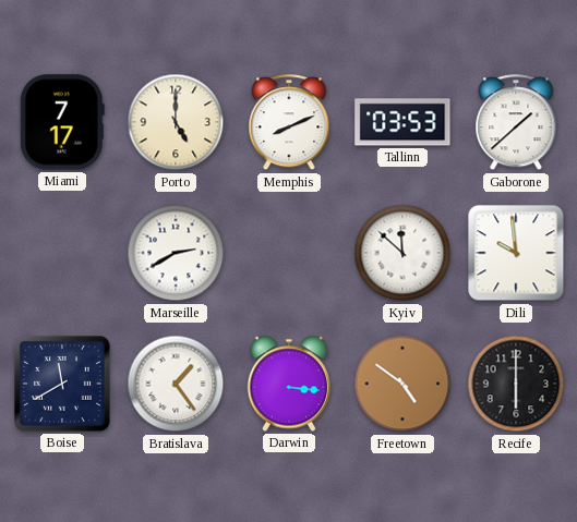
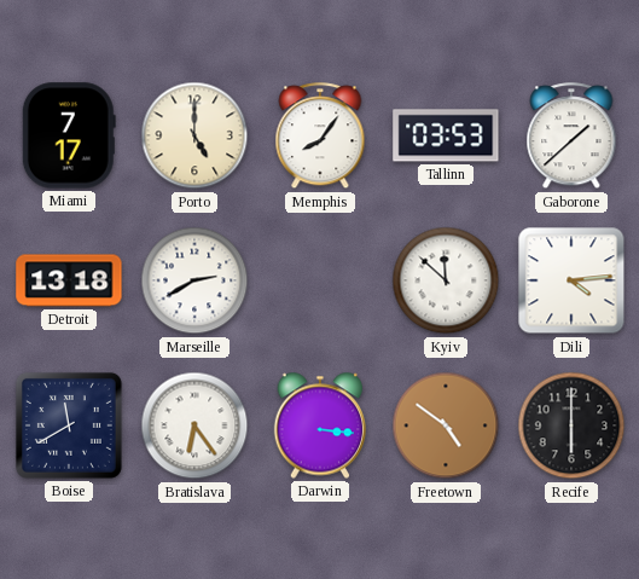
Memphis: 8:11 -> 8:06 (320, 137)
Detroit: none -> 13:18 (69, 280)
Dili: 9:59 -> 4:14 (571, 280)
Bratislava: 1:24 -> 6:24 (194, 425)
